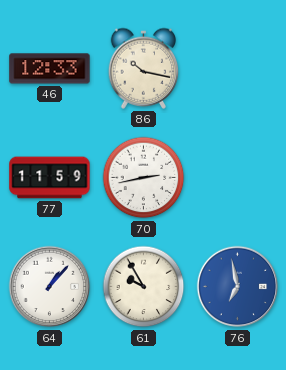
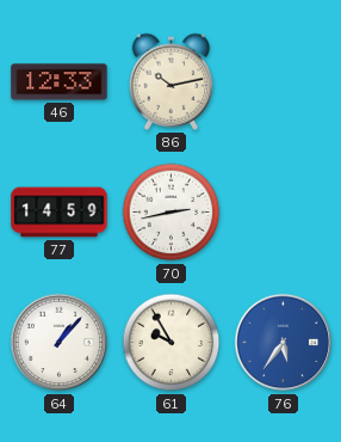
86: 10:17 -> 10:13 (172, 81)
77: 11:59 -> 14:59 (60, 213)
76: 6:58 -> 5:36 (284, 343)
